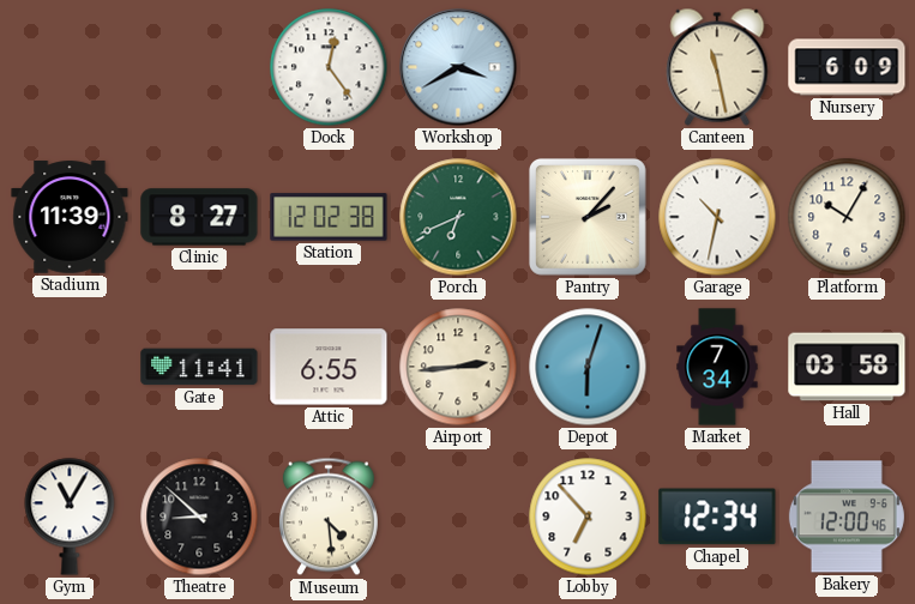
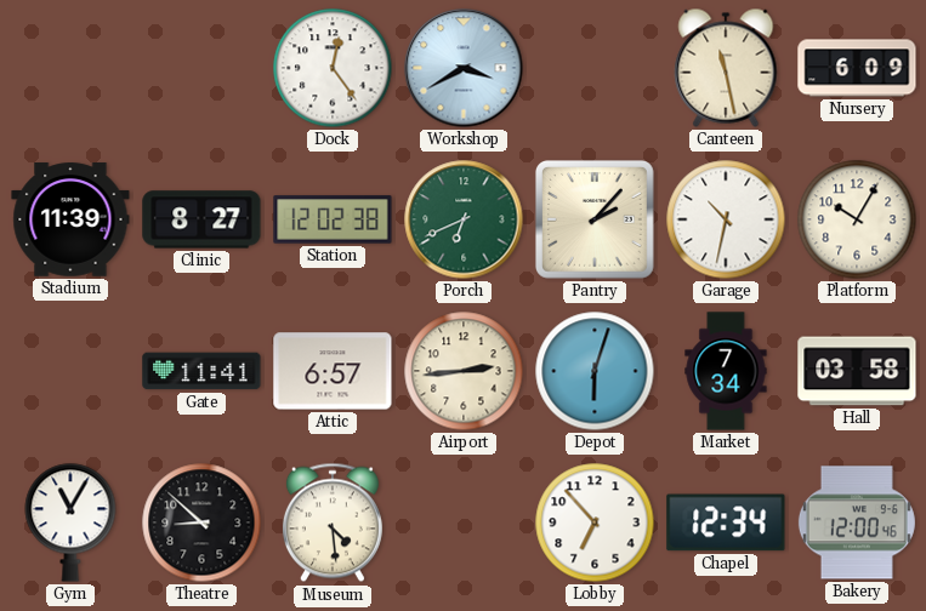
Attic: 6:55 -> 6:57 (333, 371)
